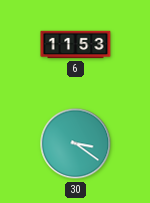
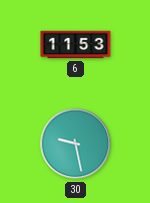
30: 3:21 -> 9:28 (76, 144)
